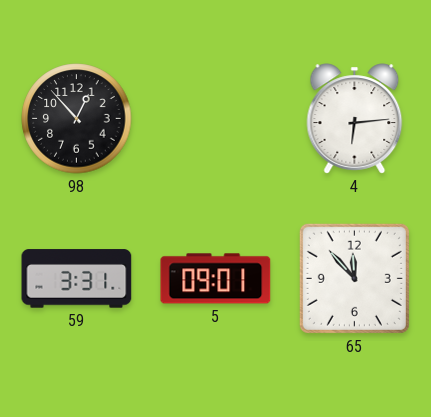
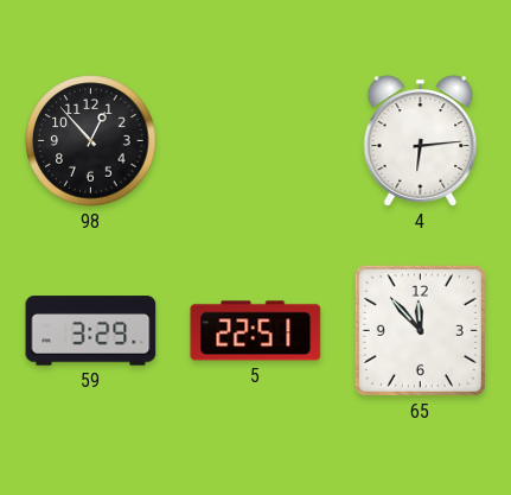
59: 3:31 -> 3:29 (91, 331)
5: 09:01 -> 22:51 (256, 331)
